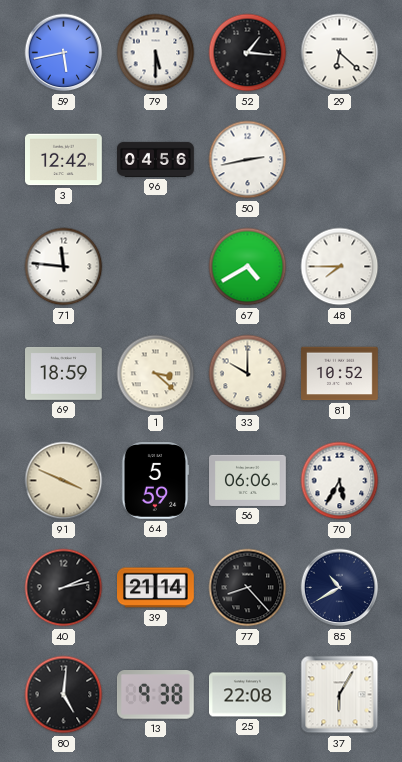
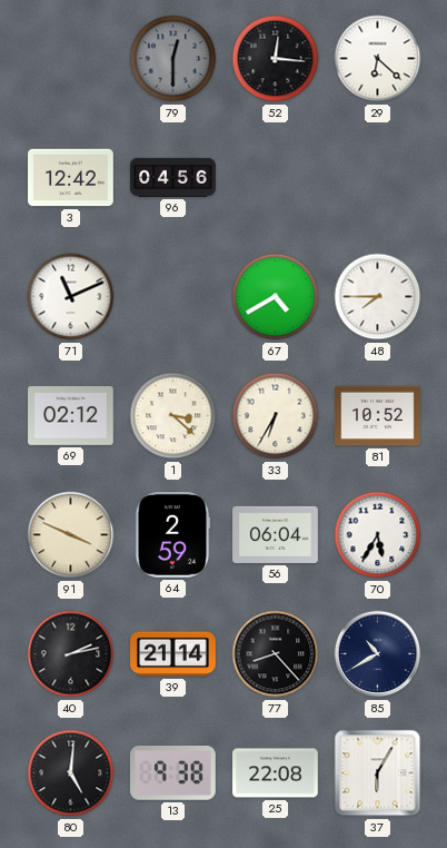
59: 5:43 -> none (64, 53)
79: 5:30 -> 12:30 (173, 59)
79 dial: white -> grey (173, 59)
52: 1:16 -> 12:16 (276, 59)
50: 2:43 -> none (248, 160)
71: 11:46 -> 11:11 (71, 297)
69: 18:59 -> 02:12 (71, 415)
33: 10:00 -> 6:35 (276, 416)
64: 5:59 -> 2:59 (172, 535)
56: 06:06 -> 06:04 (276, 534)
